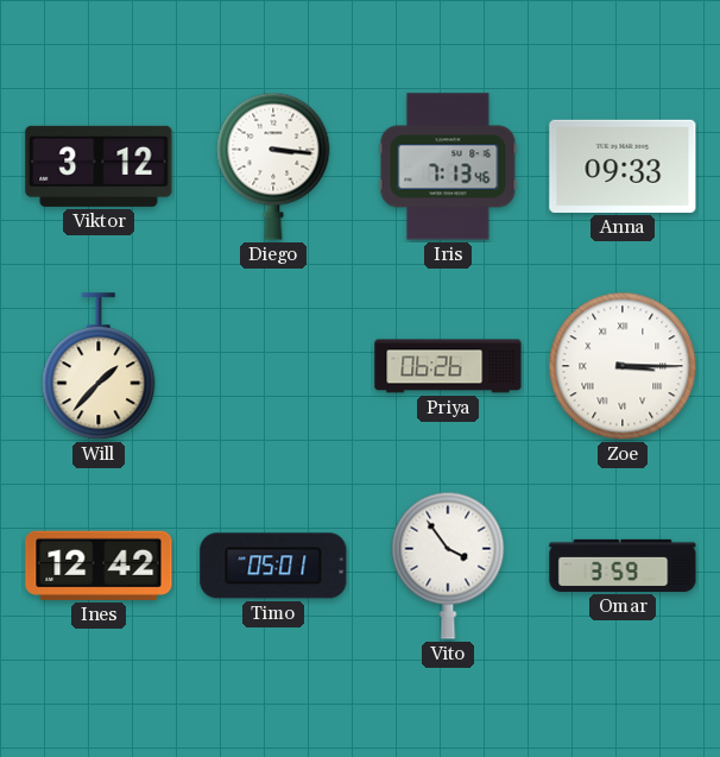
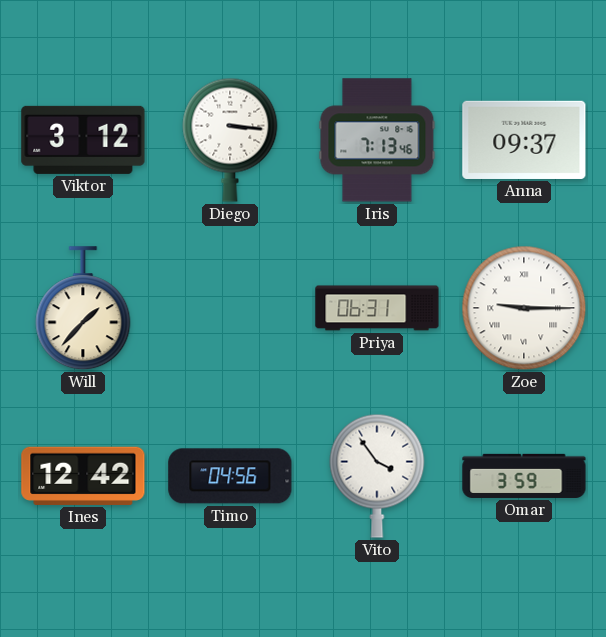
Anna: 09:33 -> 09:37 (524, 140)
Priya: 06:26 -> 06:31 (377, 308)
Zoe: 3:15 -> 9:15 (524, 308)
Timo: 05:01 -> 04:56 (230, 476)
